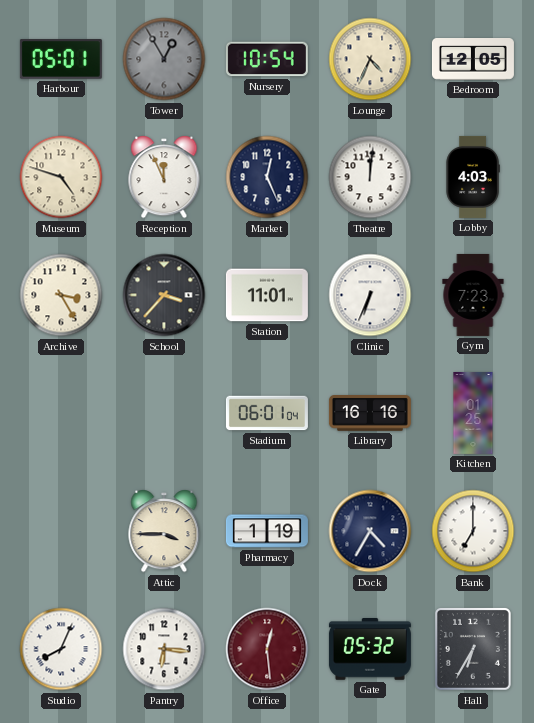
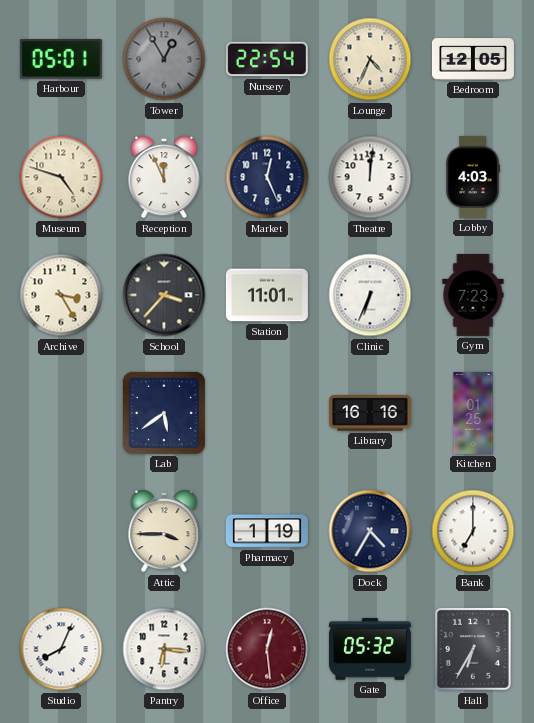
Nursery: 10:54 -> 22:54 (267, 59)
Lab: none -> 5:39 (164, 413)
Stadium: 06:01 -> none (267, 413)
